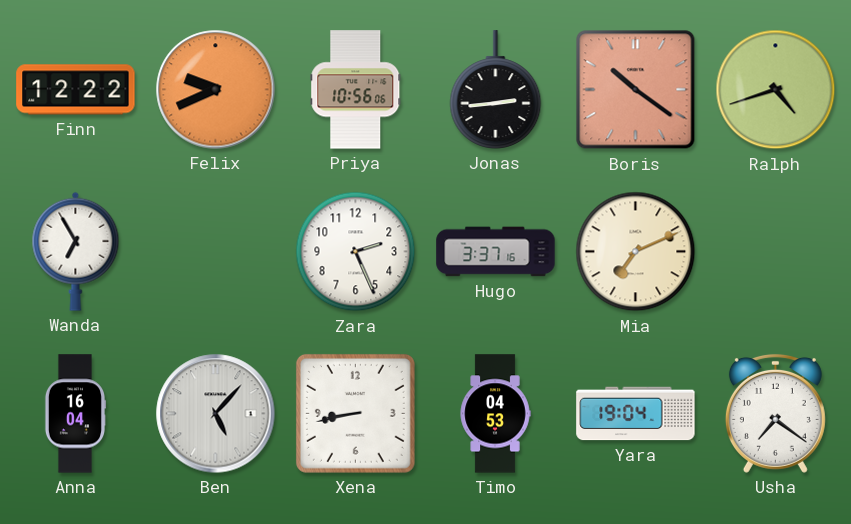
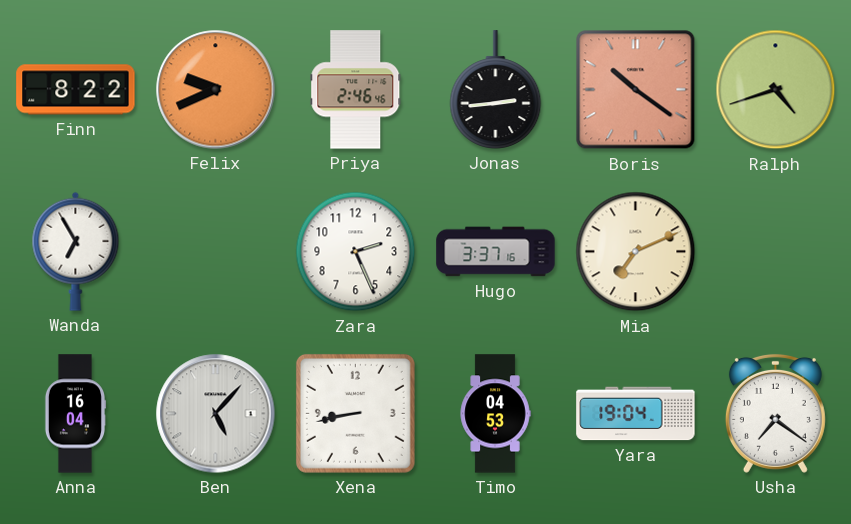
Finn: 12:22 -> 8:22 (76, 90)
Priya: 10:56 -> 2:46 (356, 90)
